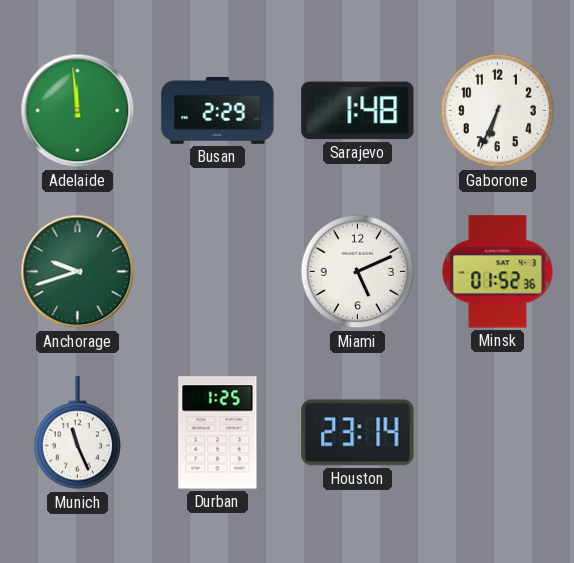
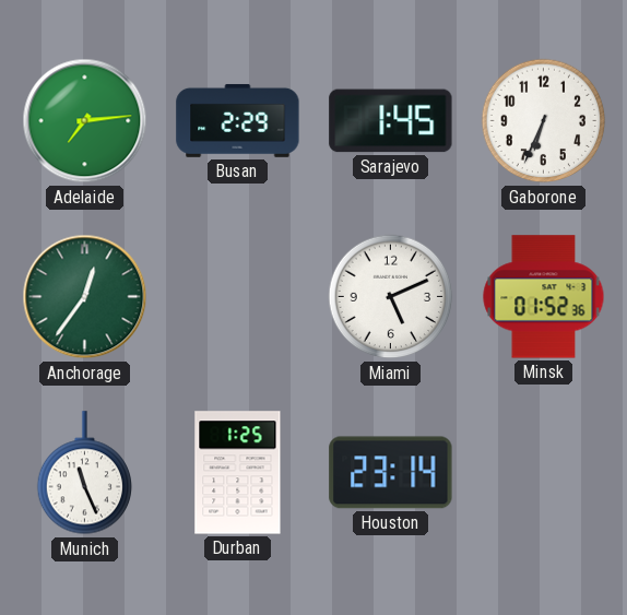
Adelaide: 11:59 -> 7:14 (85, 121)
Sarajevo: 1:48 -> 1:45 (391, 121)
Anchorage: 9:42 -> 12:36 (85, 297)
